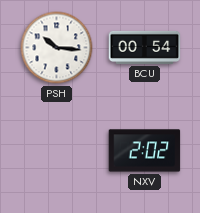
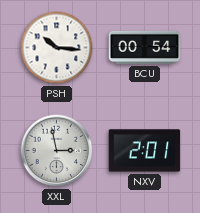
XXL: none -> 2:58 (57, 151)
NXV: 2:02 -> 2:01 (145, 151)
